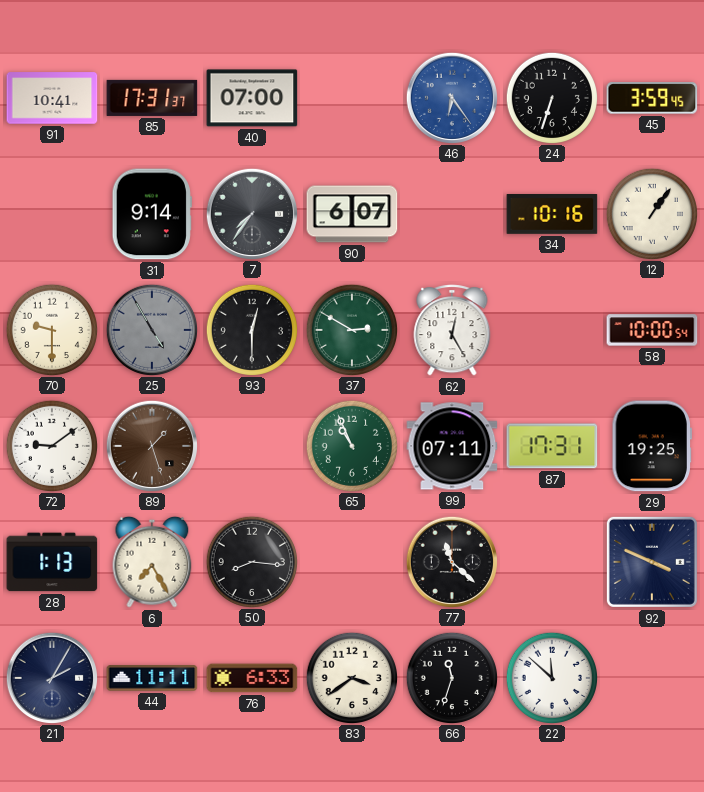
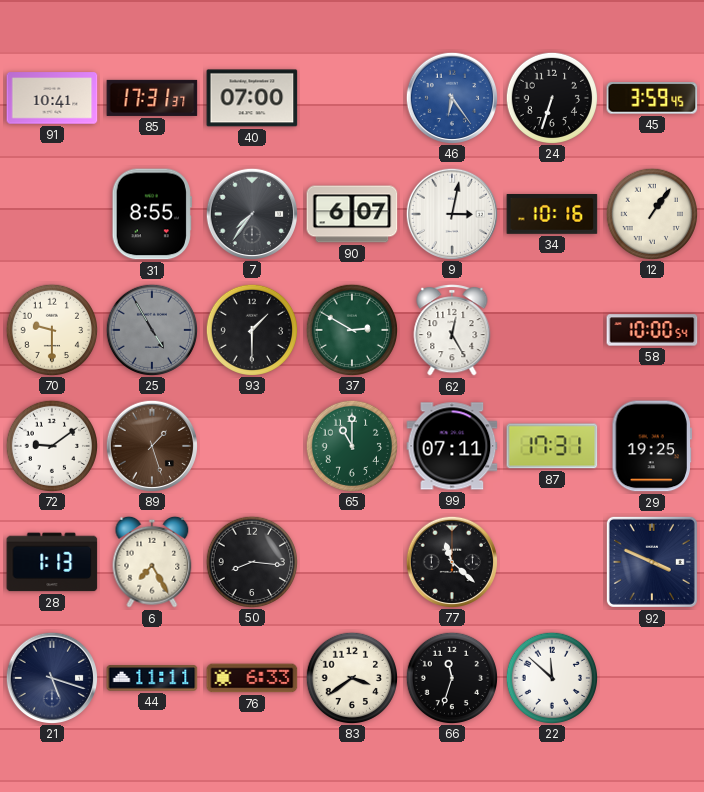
31: 9:14 -> 8:55 (152, 214)
9: none -> 3:02 (451, 213)
93: 12:30 -> 1:30 (251, 329)
65: 10:56 -> 11:00 (351, 445)
21: 2:05 -> 5:18 (51, 677)
